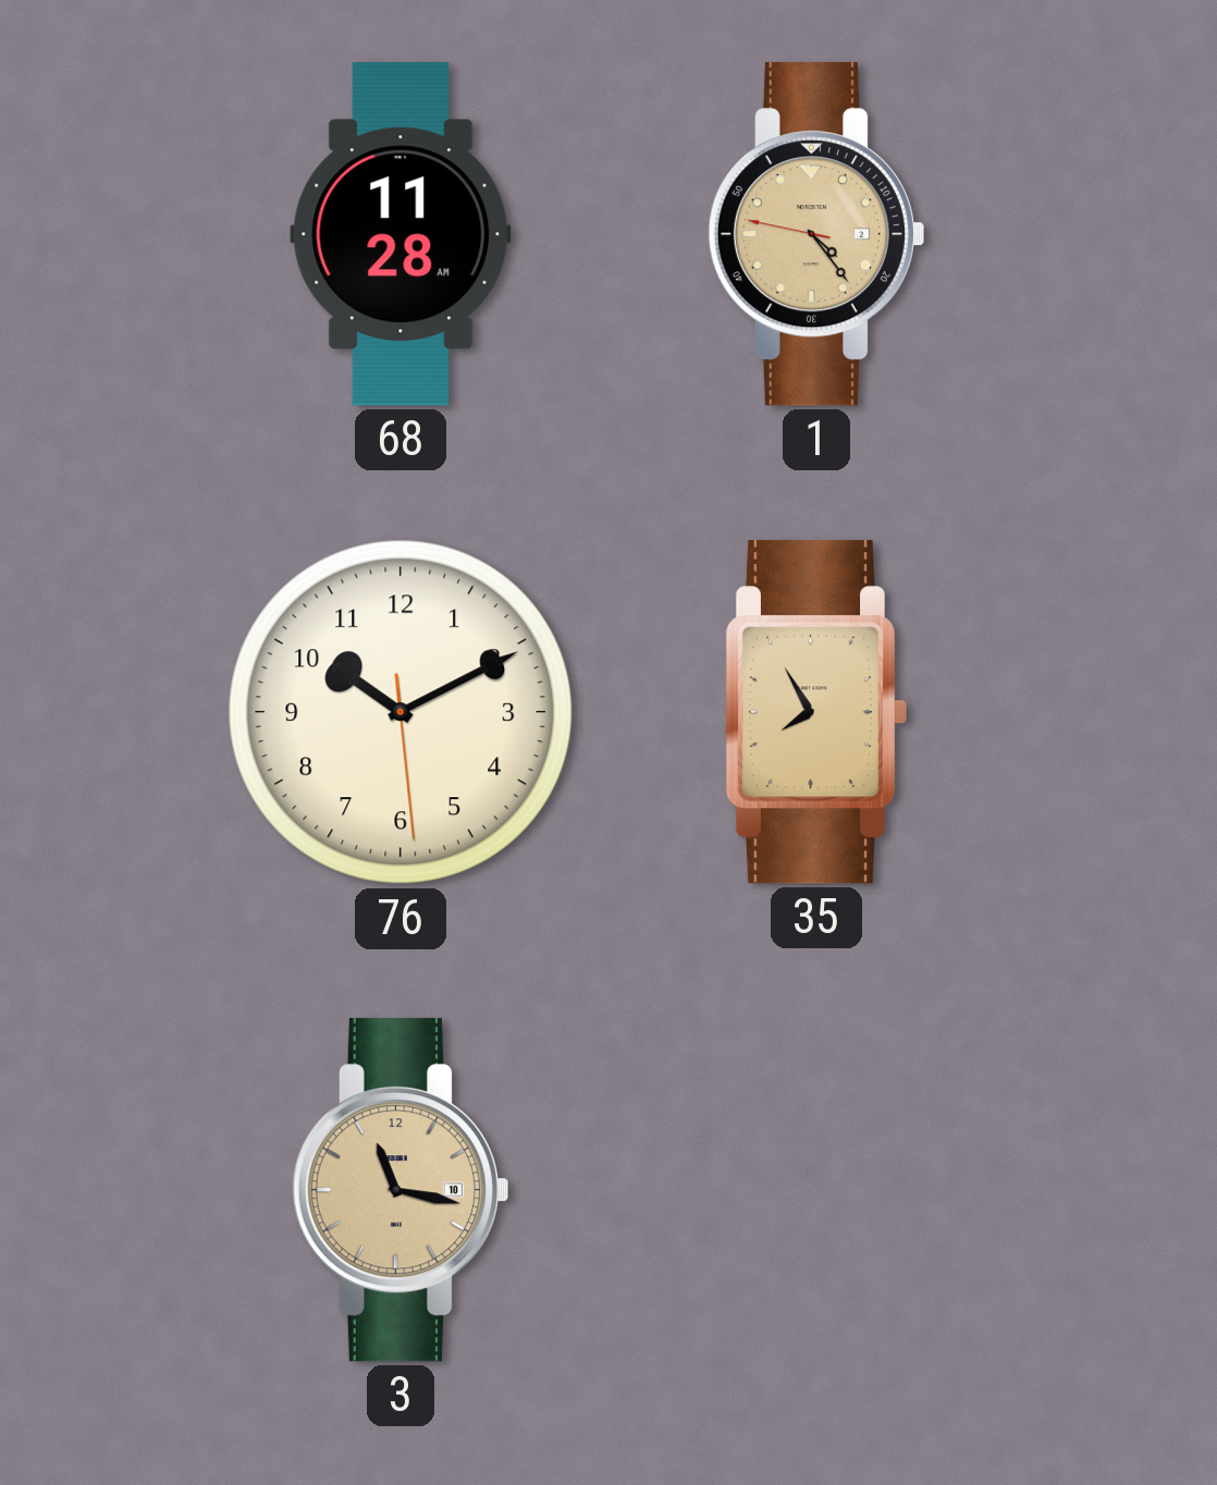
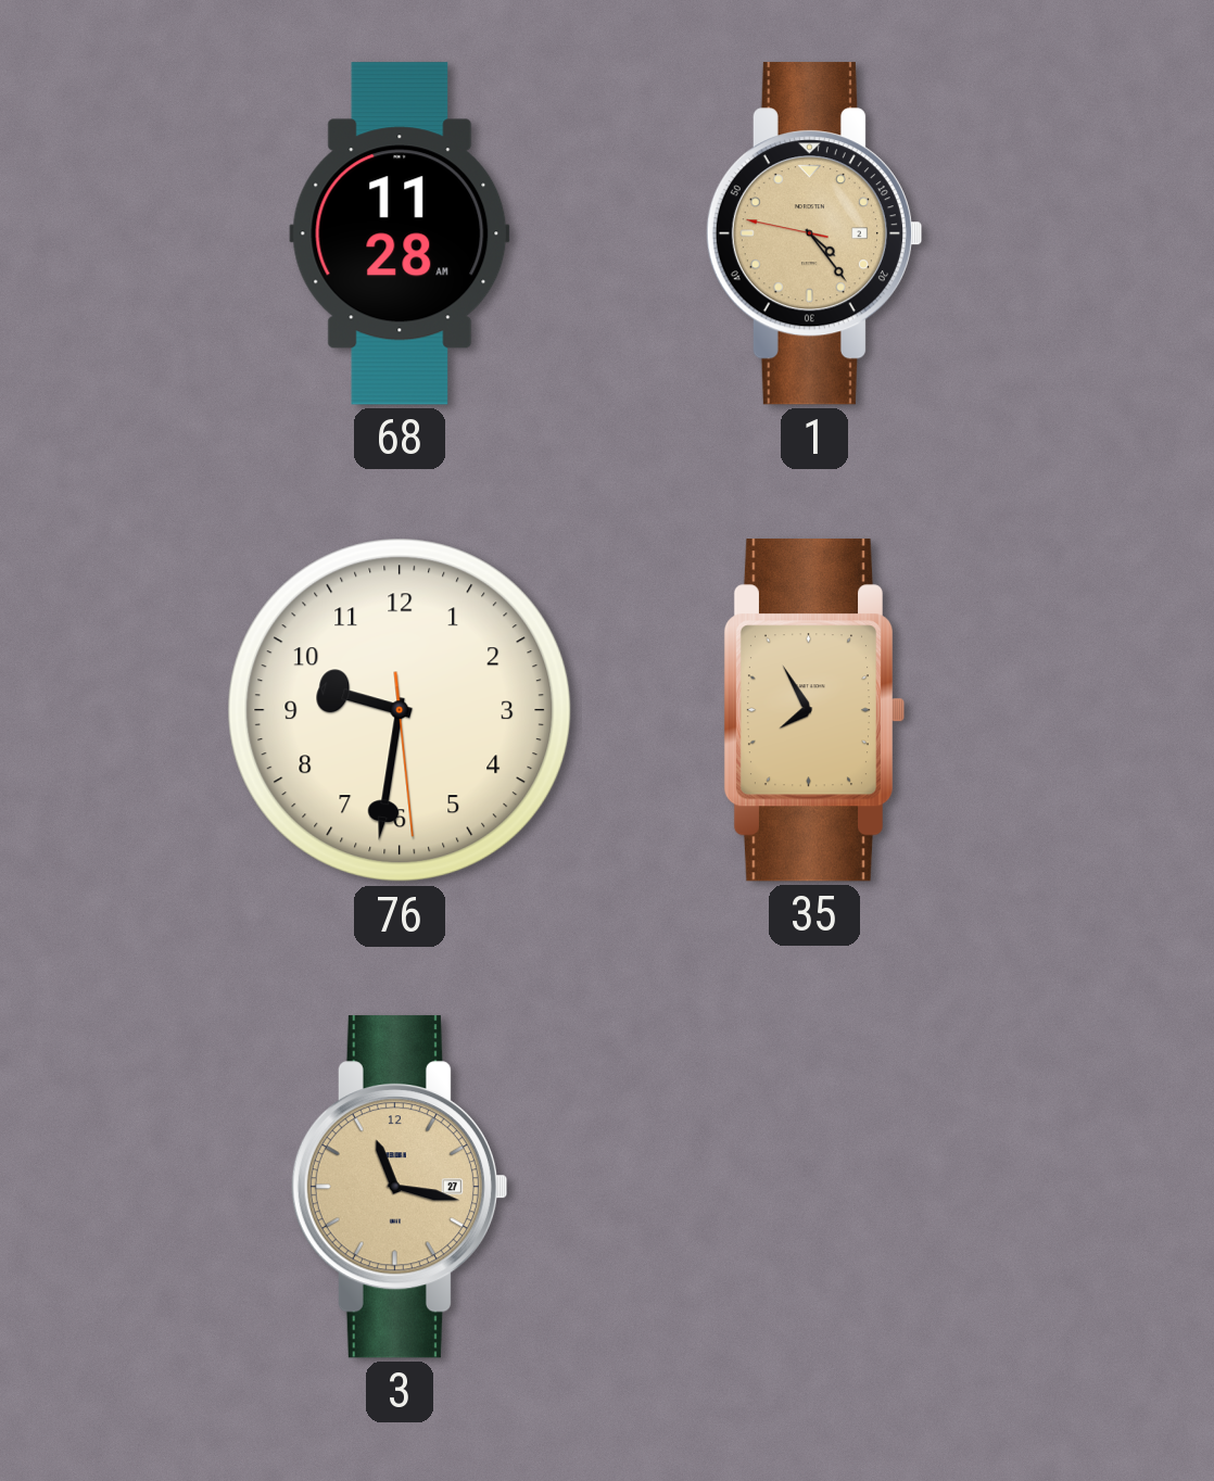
76: 10:10 -> 9:31 (400, 710)
3 date: 10 -> 27 (399, 1187)
